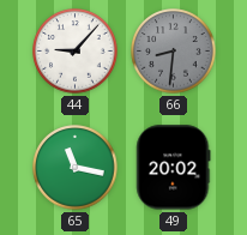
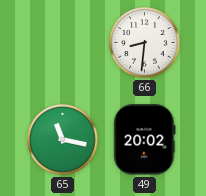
44: 9:07 -> none (76, 52)
66 dial: grey -> white (145, 43)
